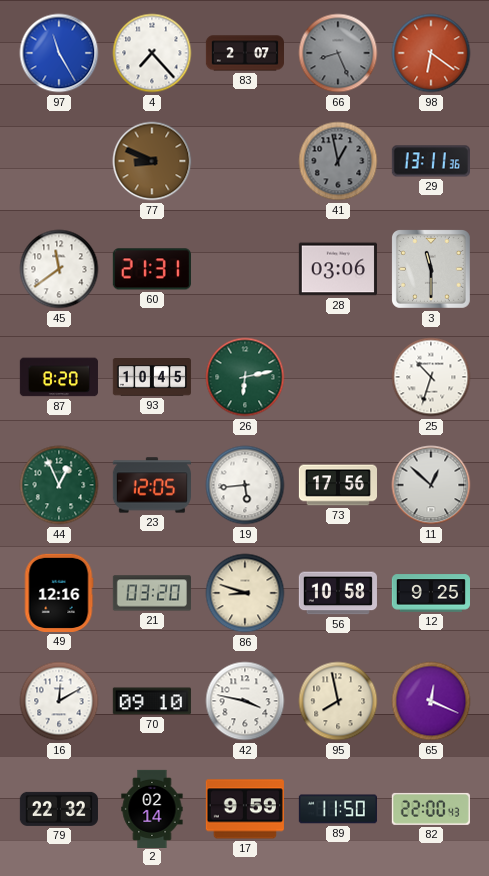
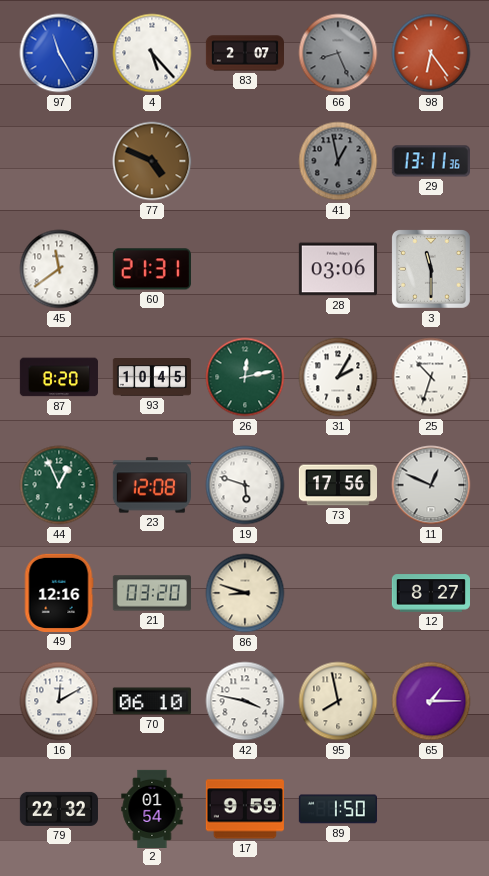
4: 7:23 -> 5:23 (152, 53)
98: 6:21 -> 6:24 (431, 53)
77: 8:49 -> 4:49 (152, 161)
26: 6:13 -> 12:13 (245, 377)
31: none -> 2:05 (338, 377)
23: 12:05 -> 12:08 (152, 485)
19: 5:44 -> 5:48 (245, 485)
11: 12:52 -> 12:49 (431, 485)
56: 10:58 -> none (338, 593)
12: 9:25 -> 8:27 (430, 593)
70: 09:10 -> 06:10 (152, 701)
65: 12:19 -> 1:15 (431, 701)
2: 02:14 -> 01:54 (152, 808)
89: 11:50 -> 1:50 (338, 809)
82: 22:00 -> none (431, 809)
